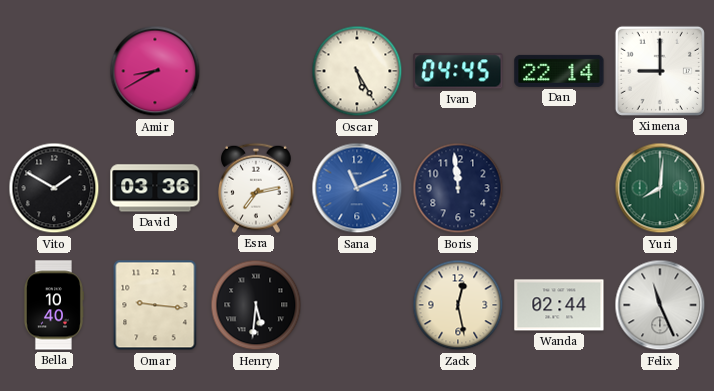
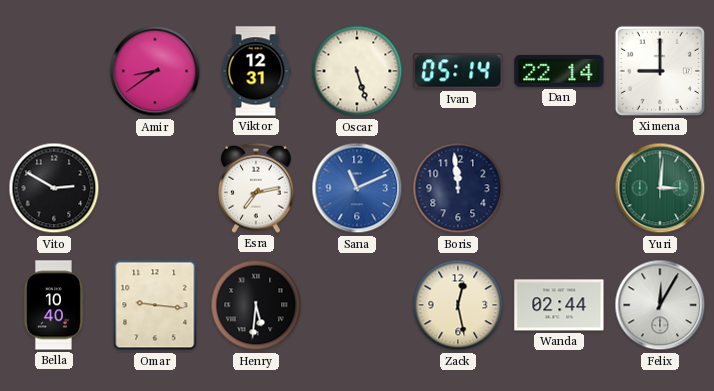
Amir: 8:40 -> 8:39 (155, 71)
Viktor: none -> 12:31 (256, 71)
Oscar: 5:25 -> 5:27 (357, 71)
Ivan: 04:45 -> 05:14 (458, 71)
Vito: 1:50 -> 2:50 (54, 188)
David: 03:36 -> none (155, 188)
Yuri: 8:01 -> 3:01 (660, 188)
Felix: 11:26 -> 12:05 (660, 305)
